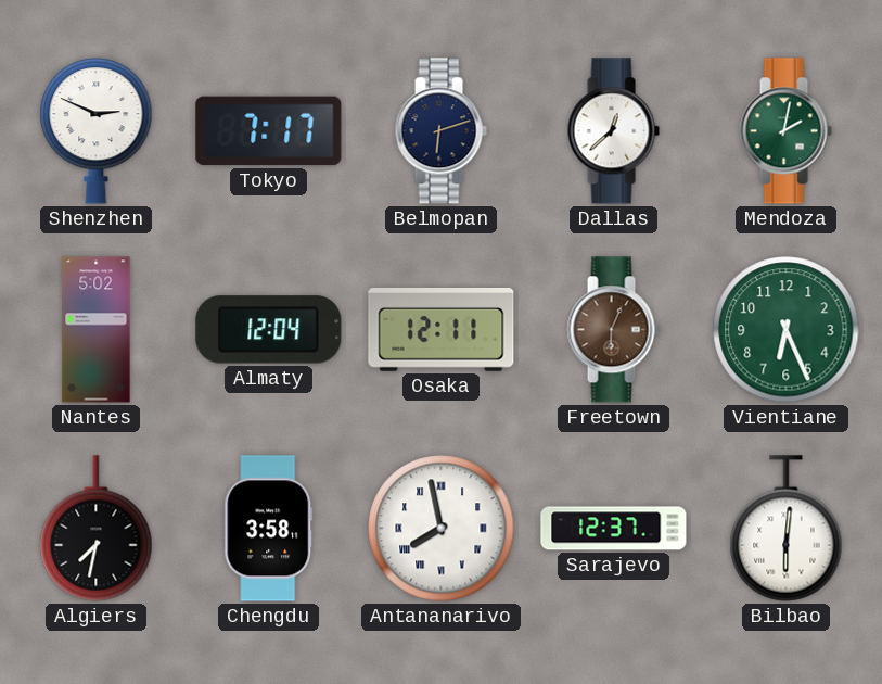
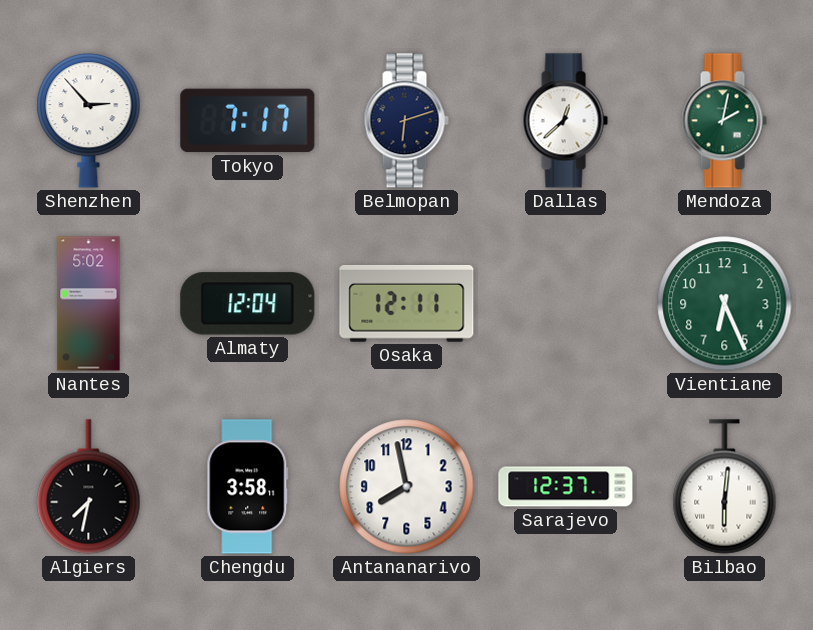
Shenzhen: 2:49 -> 2:53 (89, 121)
Freetown: 6:04 -> none (613, 330)
Antananarivo numerals: Roman -> Arabic (407, 487)
